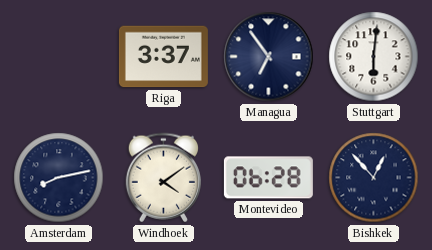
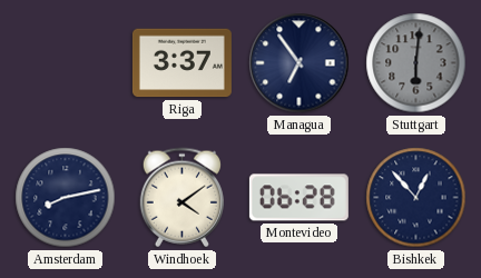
Stuttgart dial: white -> grey (416, 63)
